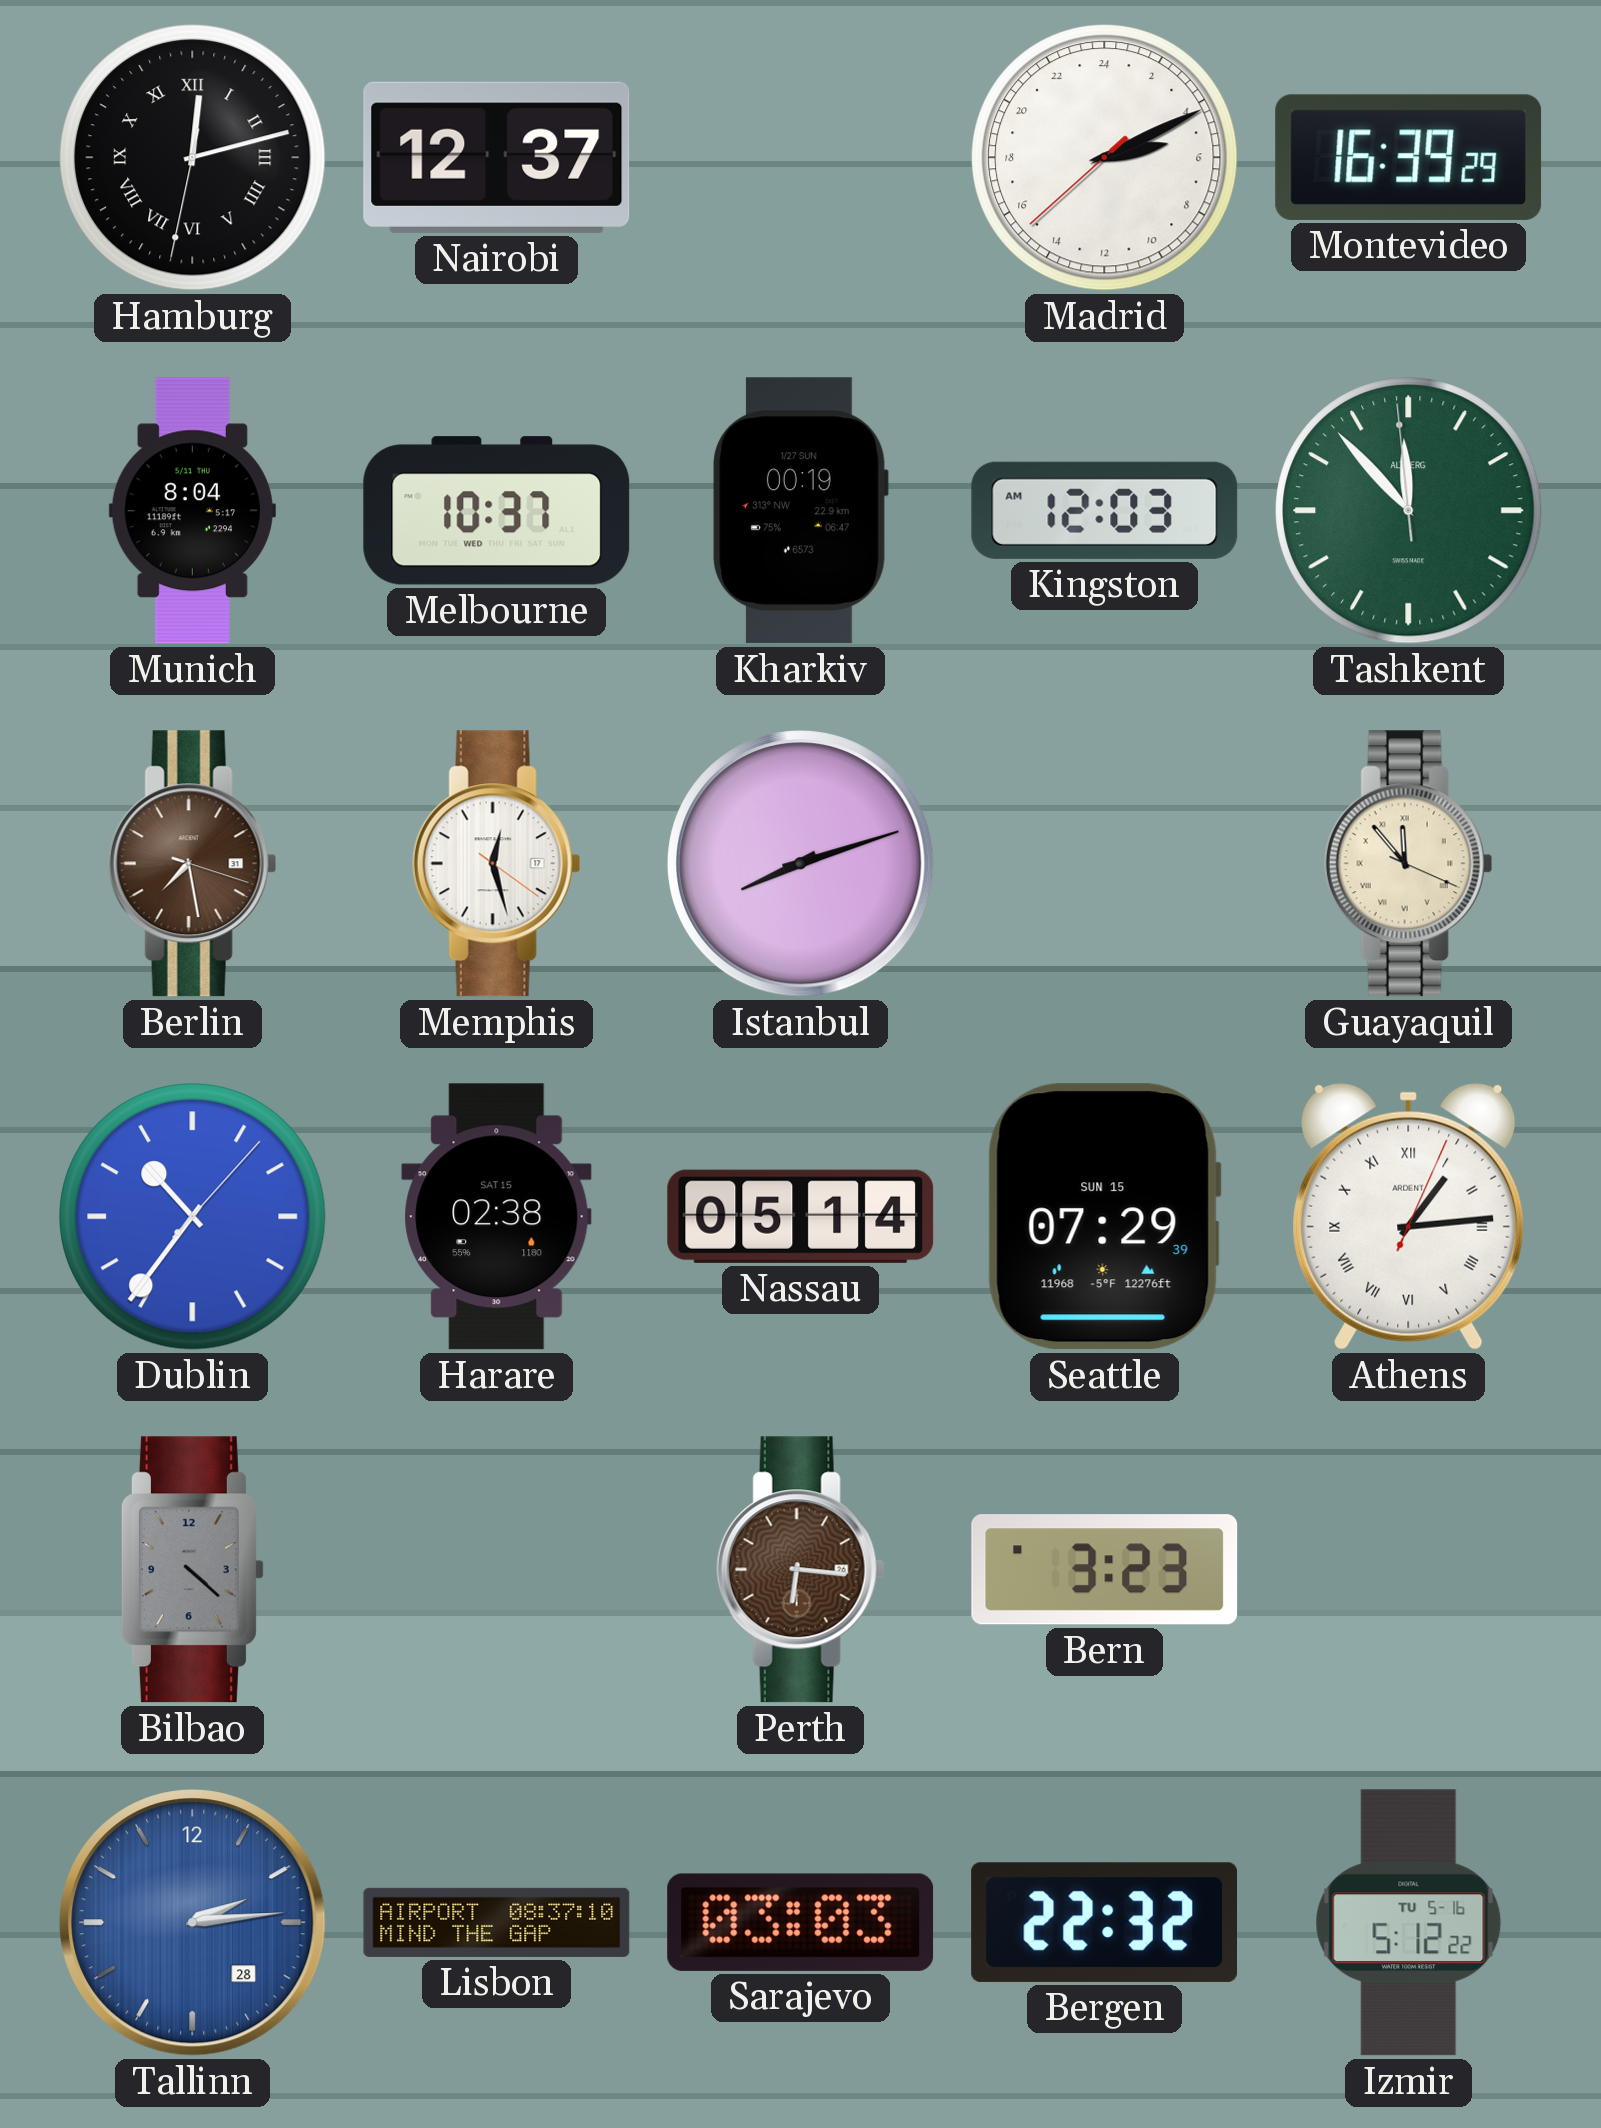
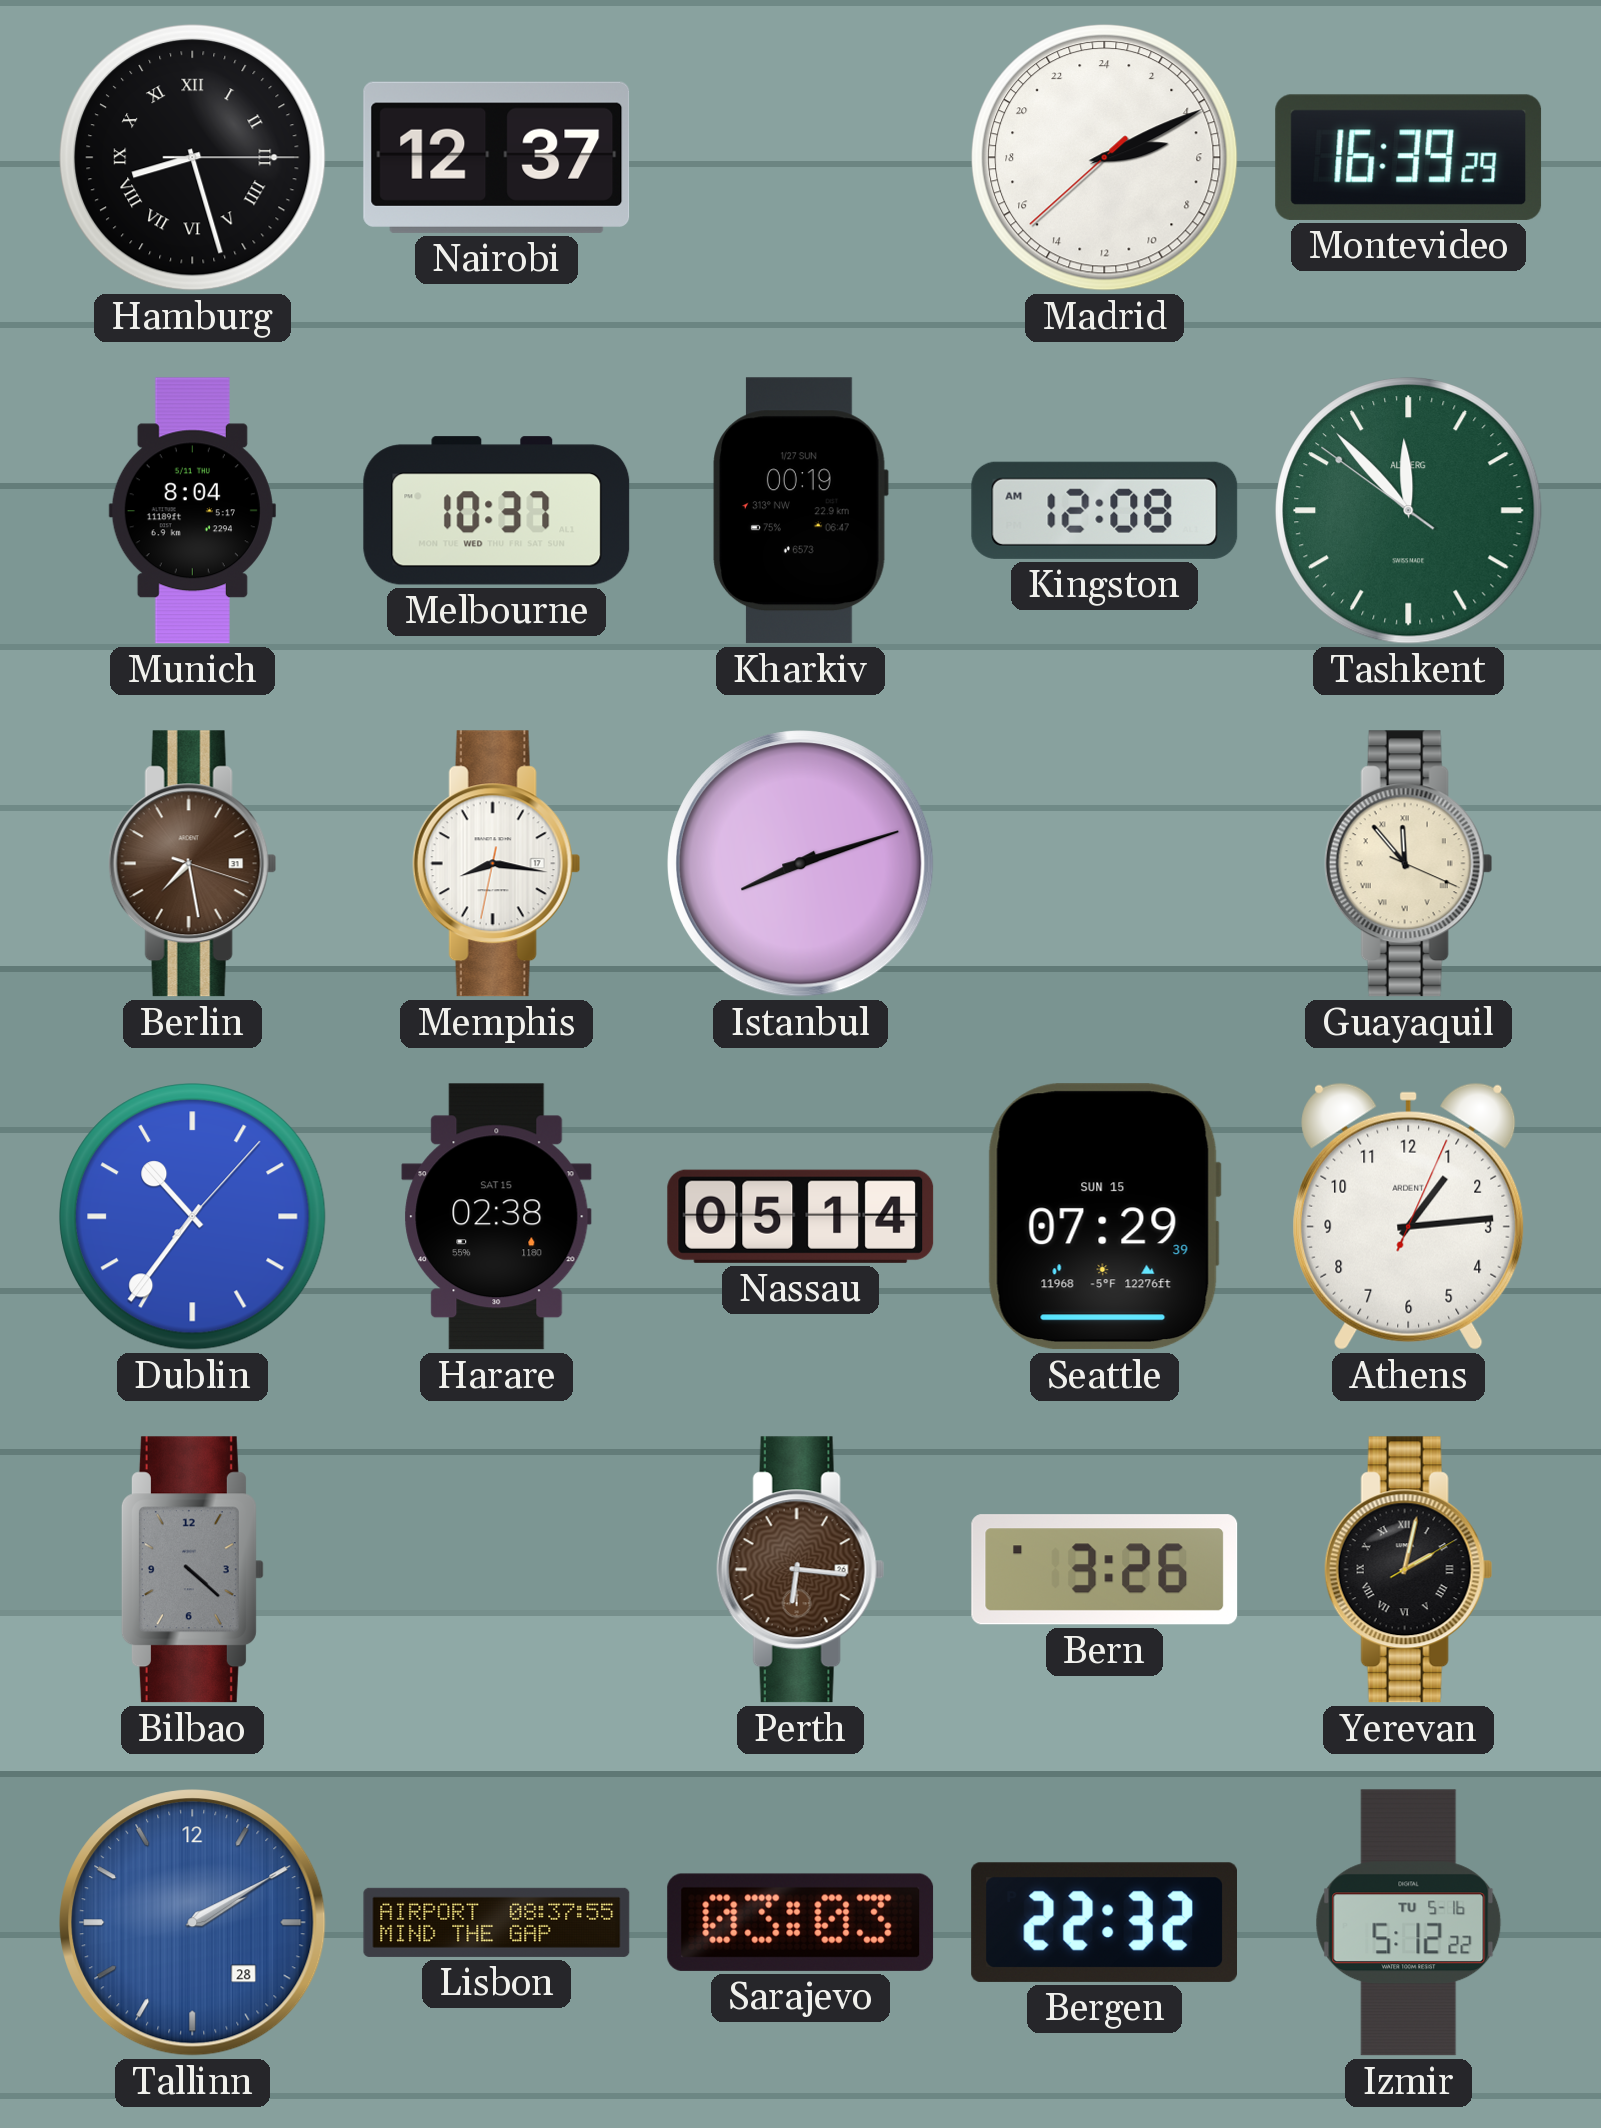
Hamburg: 12:12 -> 8:27 (193, 158)
Kingston: 12:03 -> 12:08 (1105, 510)
Tashkent: 11:52:59 -> 11:52:51 (1409, 511)
Memphis: 12:27 -> 8:16 (496, 864)
Athens numerals: Roman -> Arabic (1409, 1216)
Bern: 3:23 -> 3:26 (1105, 1570)
Yerevan: none -> 2:02 (1408, 1570)
Tallinn: 2:14 -> 2:10 (193, 1923)
Lisbon: 08:37:10 -> 08:37:55 (497, 1922)
